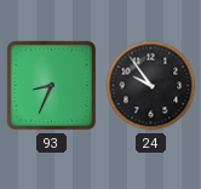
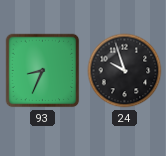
24: 9:54 -> 9:57 (125, 71)
